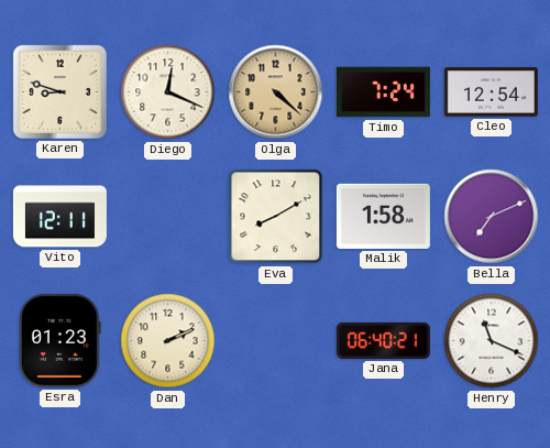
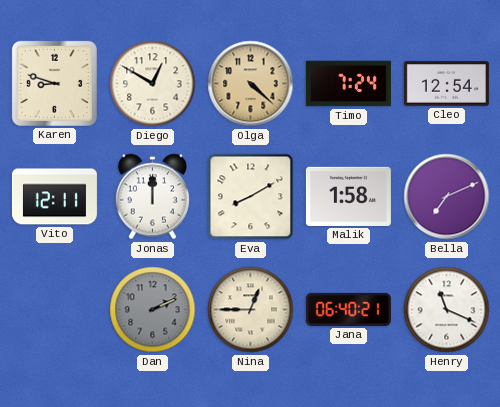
Diego: 12:19 -> 12:50 (153, 84)
Jonas: none -> 12:00 (152, 197)
Esra: 01:23 -> none (61, 340)
Dan dial: cream -> grey (153, 310)
Nina: none -> 12:45 (251, 310)
